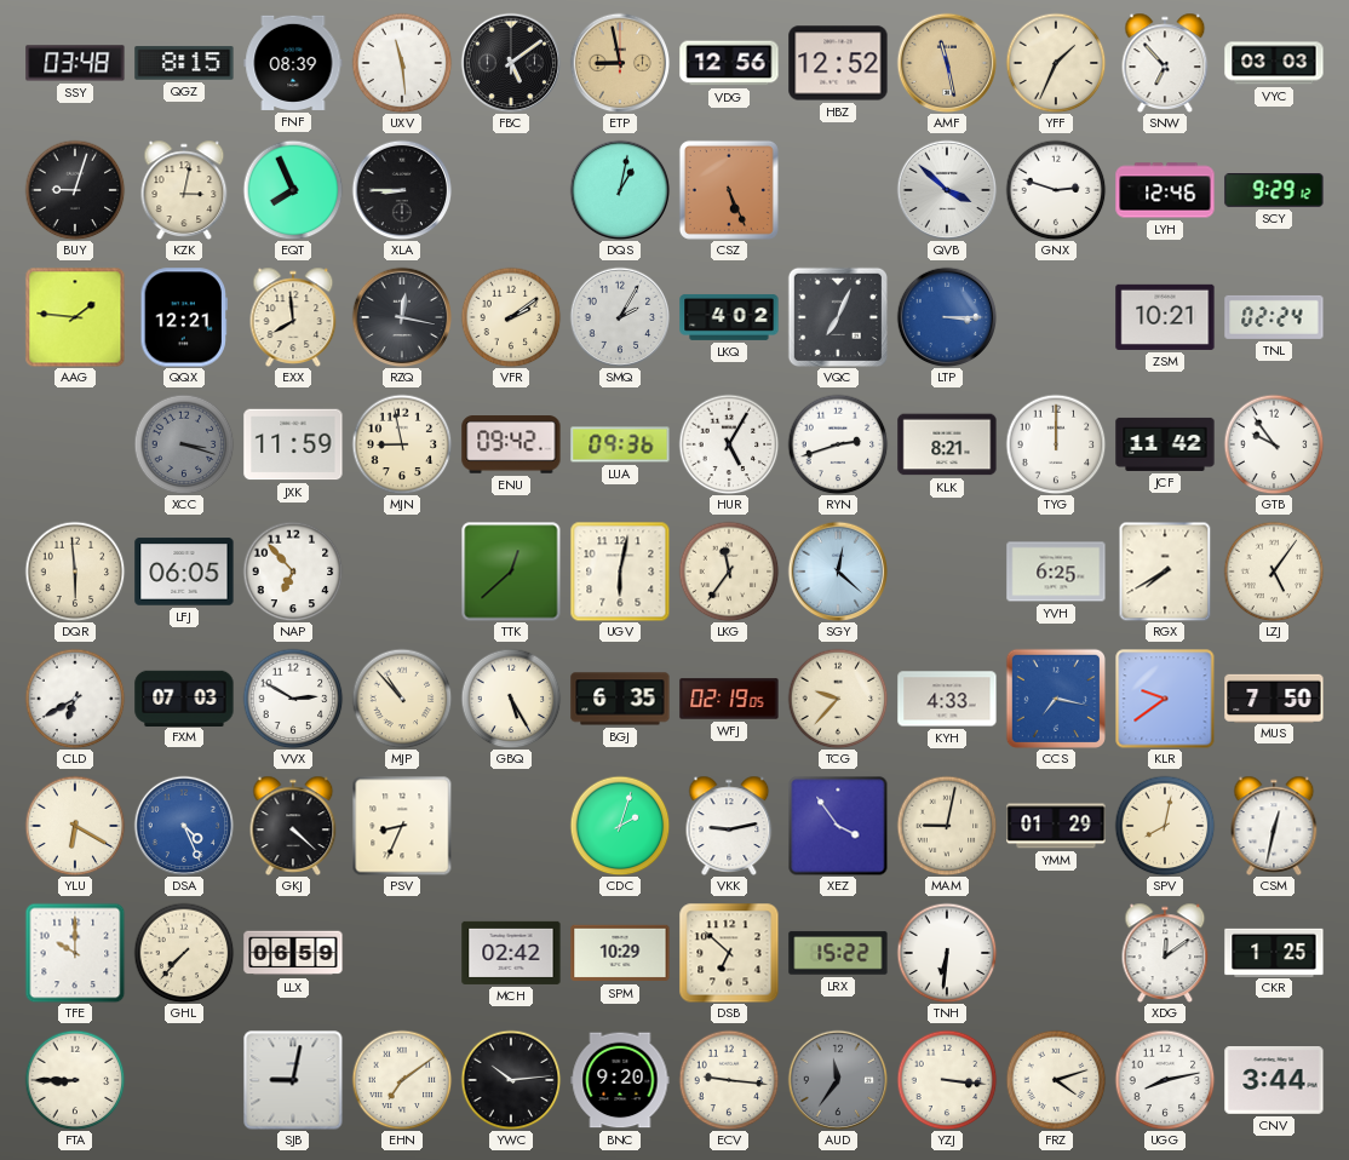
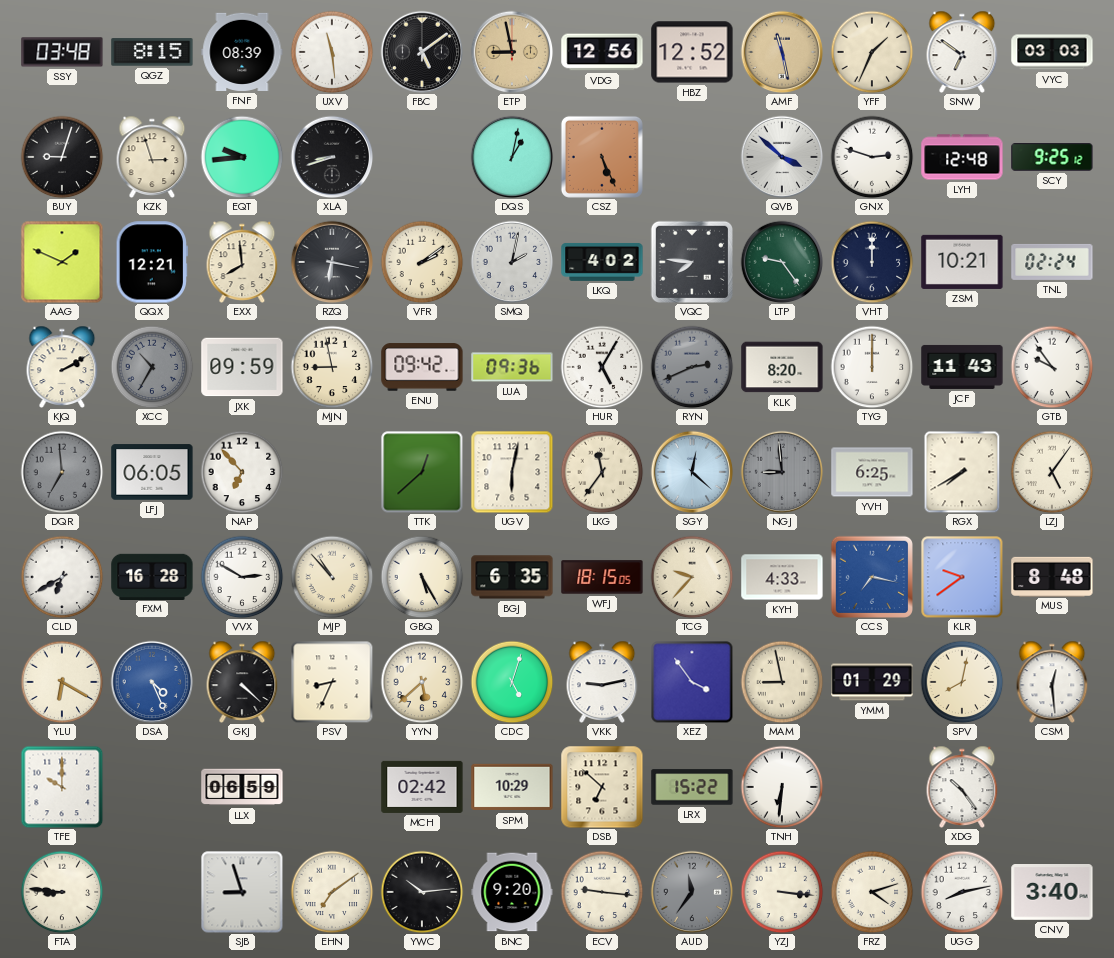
SNW: 6:53 -> 6:51 (962, 52)
KZK: 3:02 -> 2:57 (152, 157)
EQT: 7:56 -> 9:44 (242, 157)
XLA: 8:45 -> 8:42 (332, 157)
LYH: 12:46 -> 12:48 (962, 157)
SCY: 9:29 -> 9:25 (1052, 157)
AAG: 1:46 -> 1:49 (62, 262)
RZQ: 12:17 -> 6:17 (332, 262)
SMQ: 2:05 -> 2:02 (512, 262)
VQC: 7:04 -> 7:46 (692, 262)
LTP: 3:15 -> 9:24 (782, 262)
LTP dial: blue -> green (782, 262)
VHT: none -> 12:00 (872, 262)
KJQ: none -> 2:10 (62, 367)
XCC: 3:18 -> 10:35 (152, 367)
JXK: 11:59 -> 09:59 (242, 367)
RYN: 2:42 -> 2:41 (692, 367)
RYN dial: white -> grey (692, 367)
KLK: 8:21 -> 8:20 (782, 367)
JCF: 11:42 -> 11:43 (962, 367)
DQR: 5:59 -> 6:59 (62, 472)
DQR dial: cream -> grey (62, 472)
NGJ: none -> 8:59 (782, 472)
FXM: 07:03 -> 16:28 (152, 576)
WFJ: 02:19 -> 18:15 (602, 577)
MUS: 7:50 -> 8:48 (1052, 576)
YYN: none -> 5:38 (422, 682)
CDC: 2:03 -> 5:03 (512, 682)
MAM: 9:02 -> 8:58 (782, 682)
CSM: 12:32 -> 12:29 (1052, 682)
GHL: 7:37 -> none (184, 953)
XDG: 12:09 -> 10:24 (962, 787)
CKR: 1:25 -> none (1274, 952)
FTA: 8:45 -> 8:46 (62, 892)
SJB: 9:02 -> 8:57 (242, 892)
CNV: 3:44 -> 3:40 (1052, 893)
